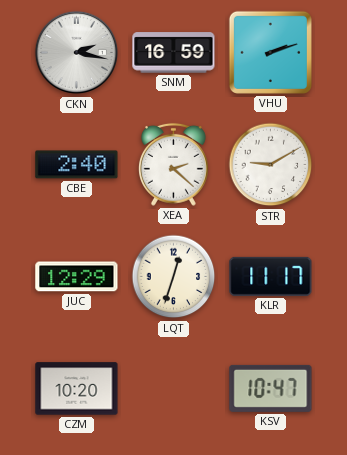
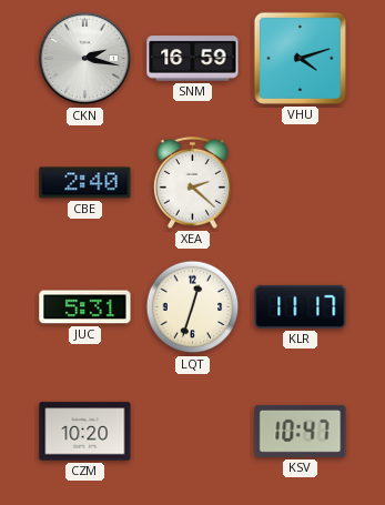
VHU: 2:12 -> 4:12 (300, 58)
STR: 9:10 -> none (271, 165)
JUC: 12:29 -> 5:31 (85, 307)
